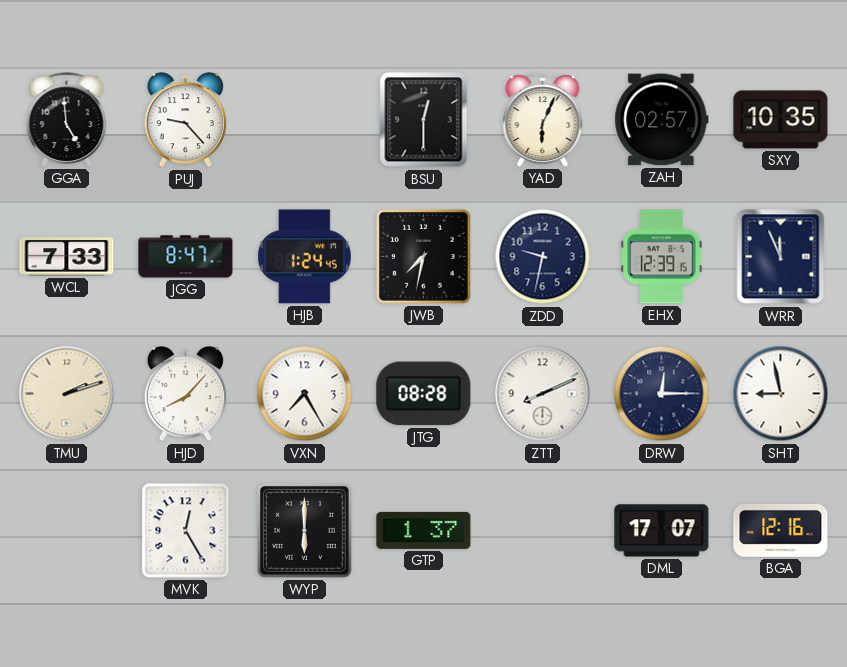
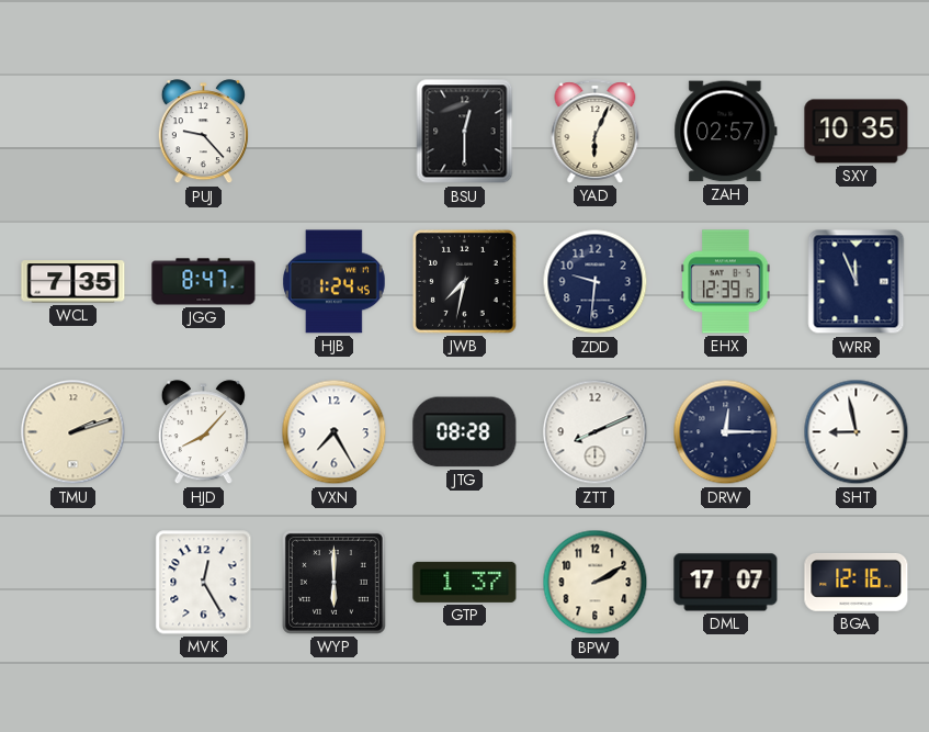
GGA: 4:59 -> none (67, 120)
WCL: 7:33 -> 7:35 (73, 282)
ZDD: 9:32 -> 9:31 (596, 282)
BPW: none -> 2:10 (596, 583)
